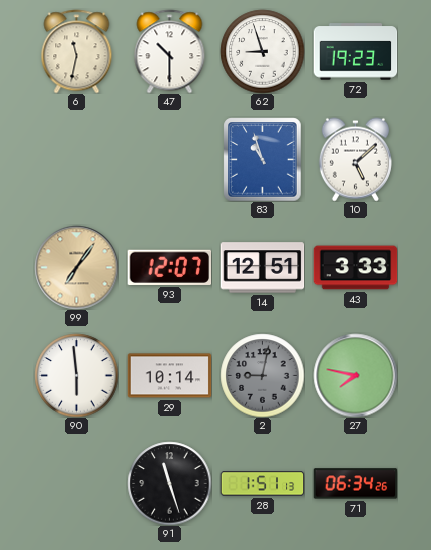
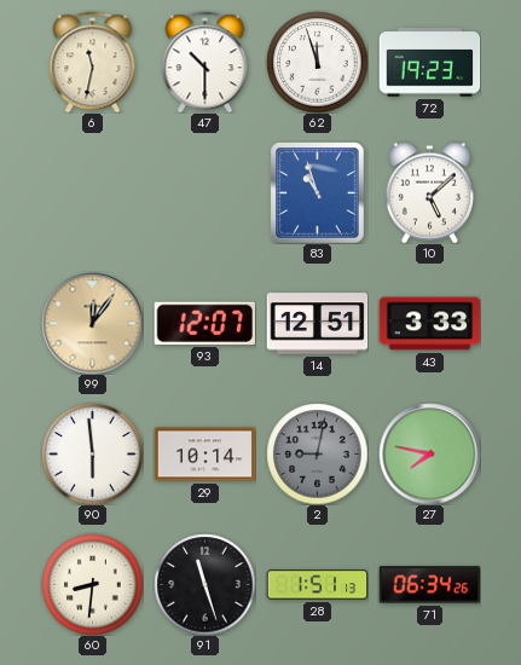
62: 8:57 -> 11:57 (317, 62)
99: 7:06 -> 12:06 (92, 323)
60: none -> 8:31 (92, 584)
